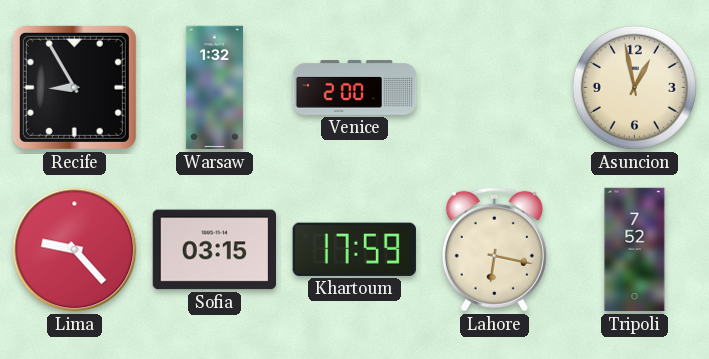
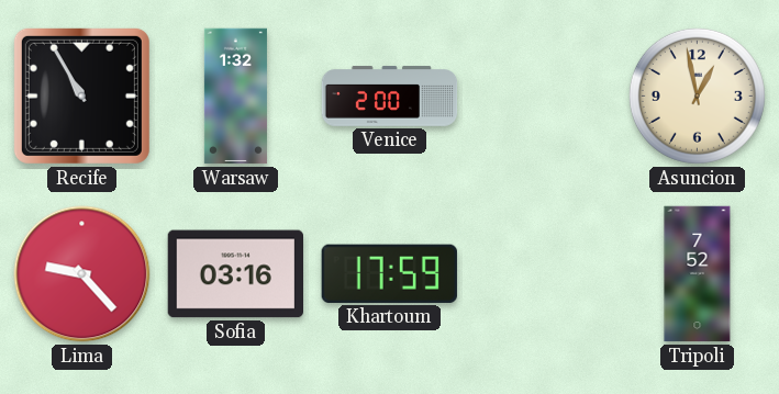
Recife: 8:55 -> 10:55 (81, 95)
Sofia: 03:15 -> 03:16 (235, 274)
Lahore: 6:17 -> none (494, 249)
